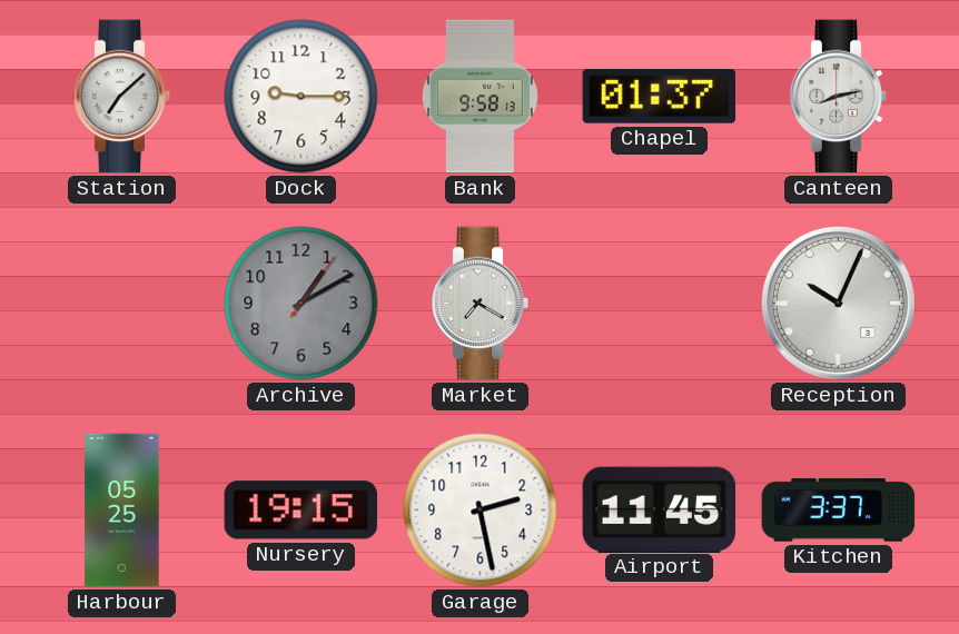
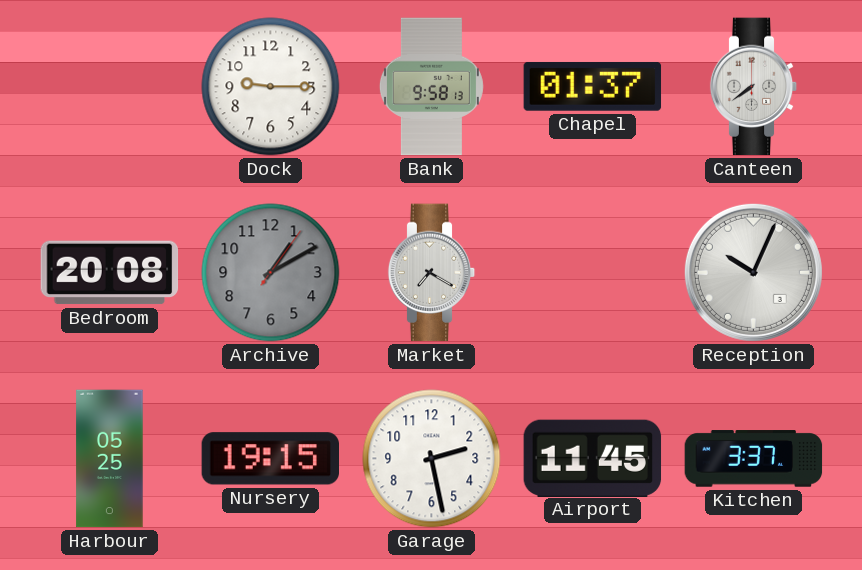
Station: 7:08 -> none (122, 97)
Canteen: 8:13 -> 7:39 (754, 87)
Bedroom: none -> 20:08 (110, 273)
